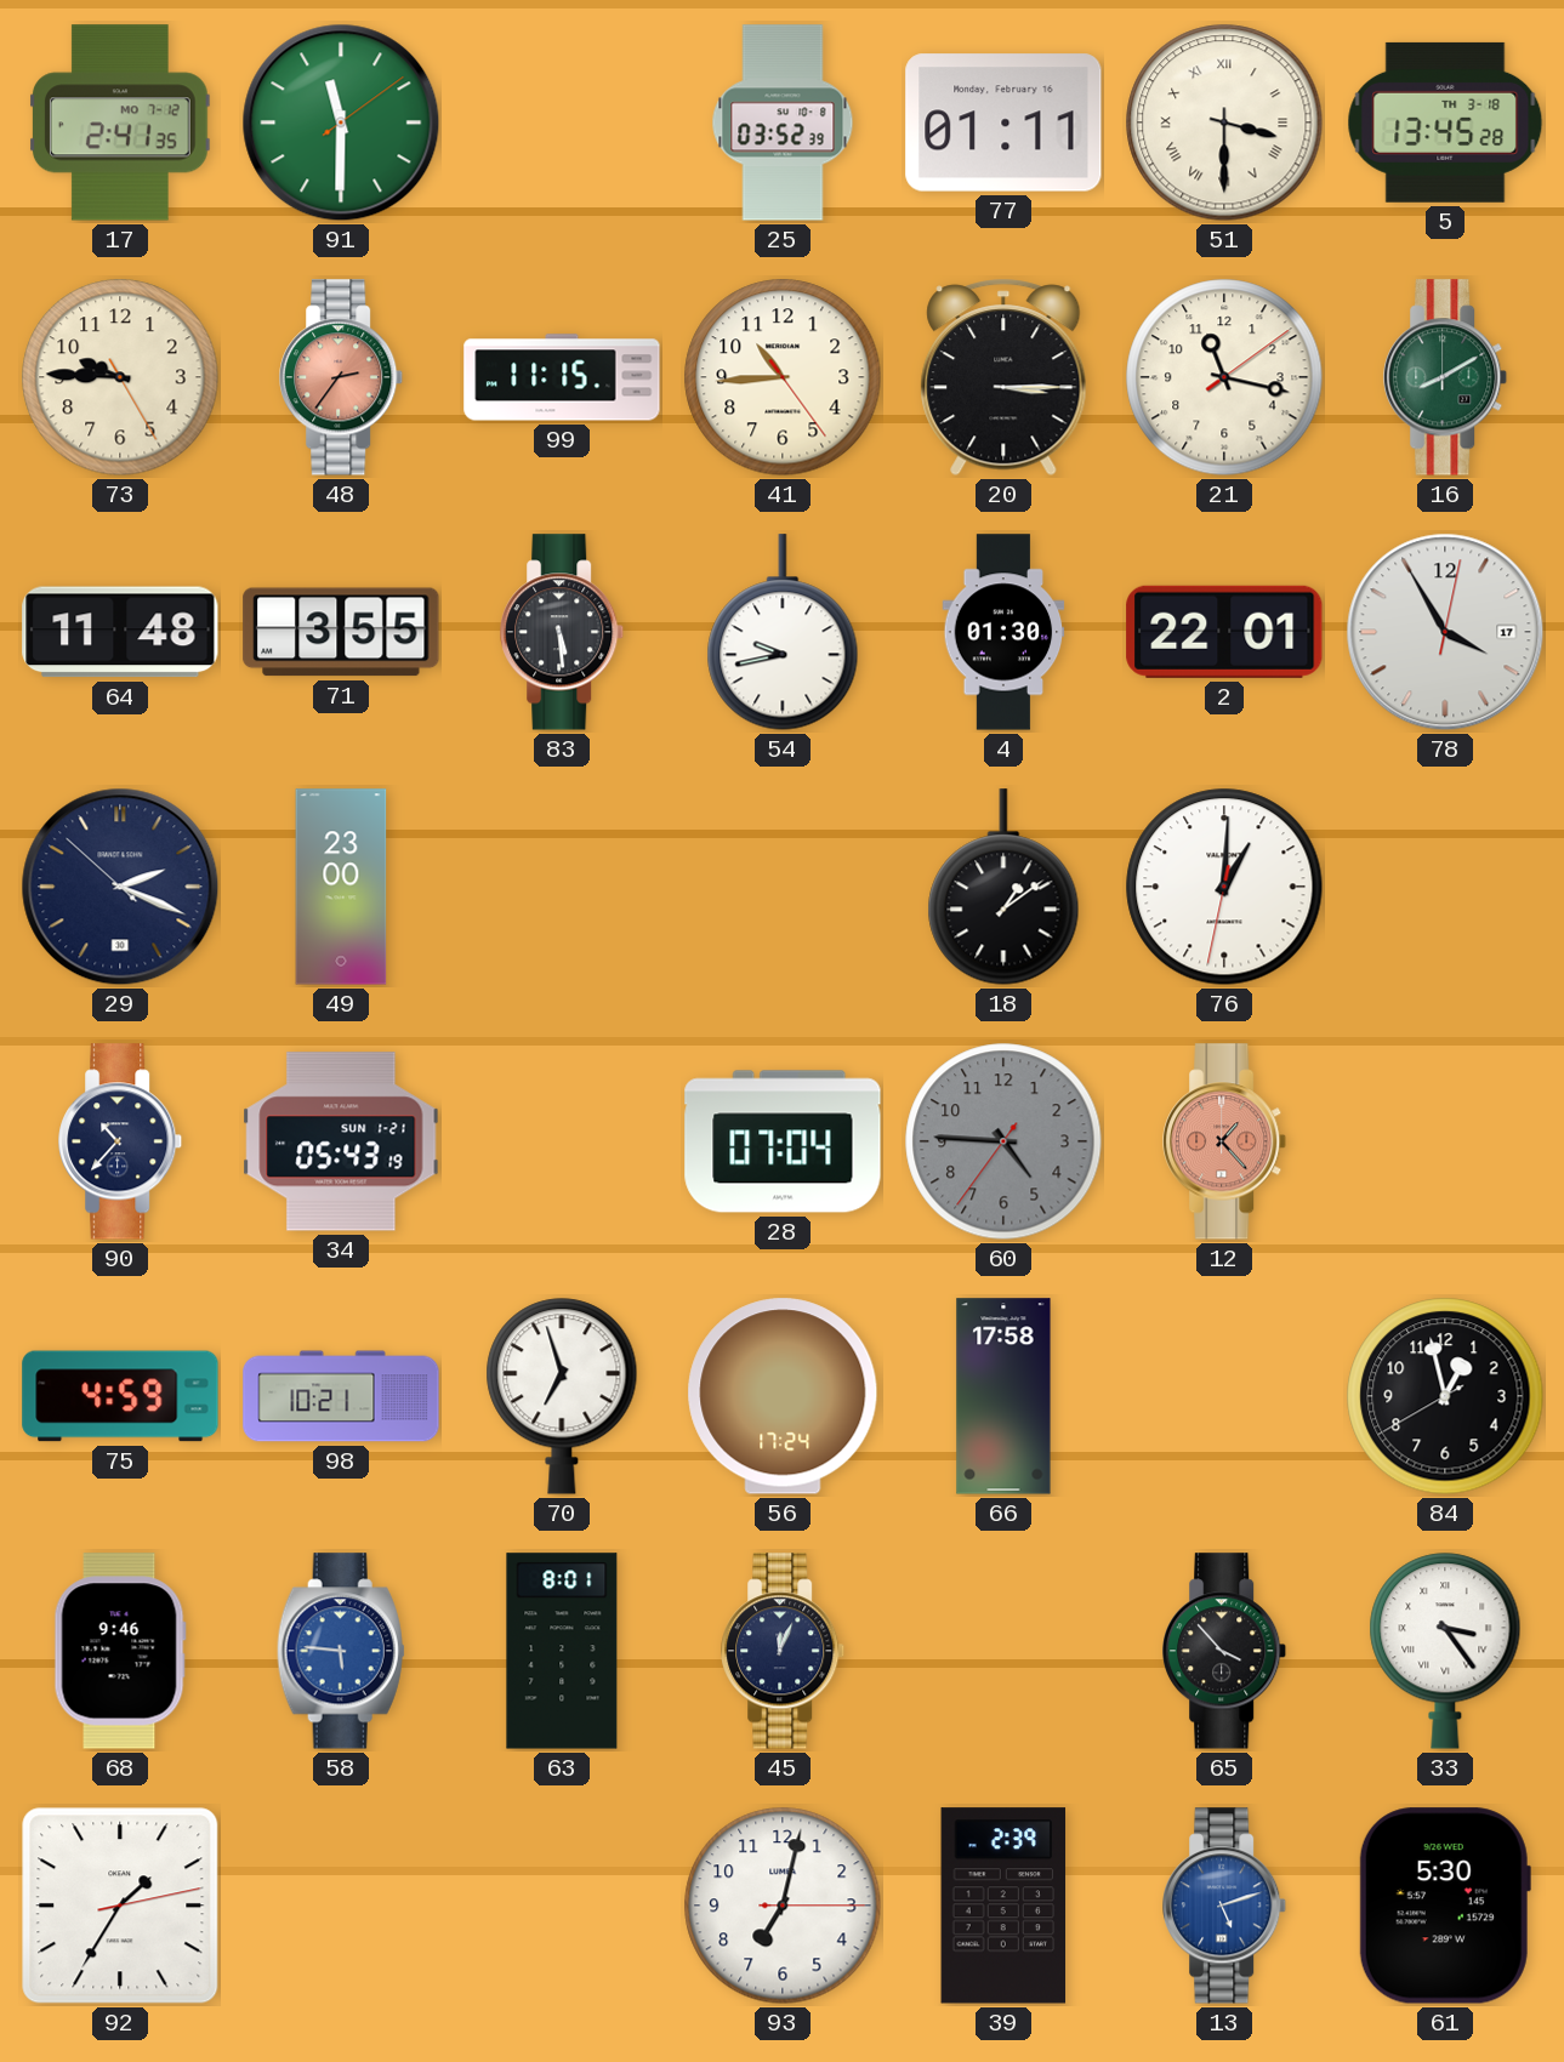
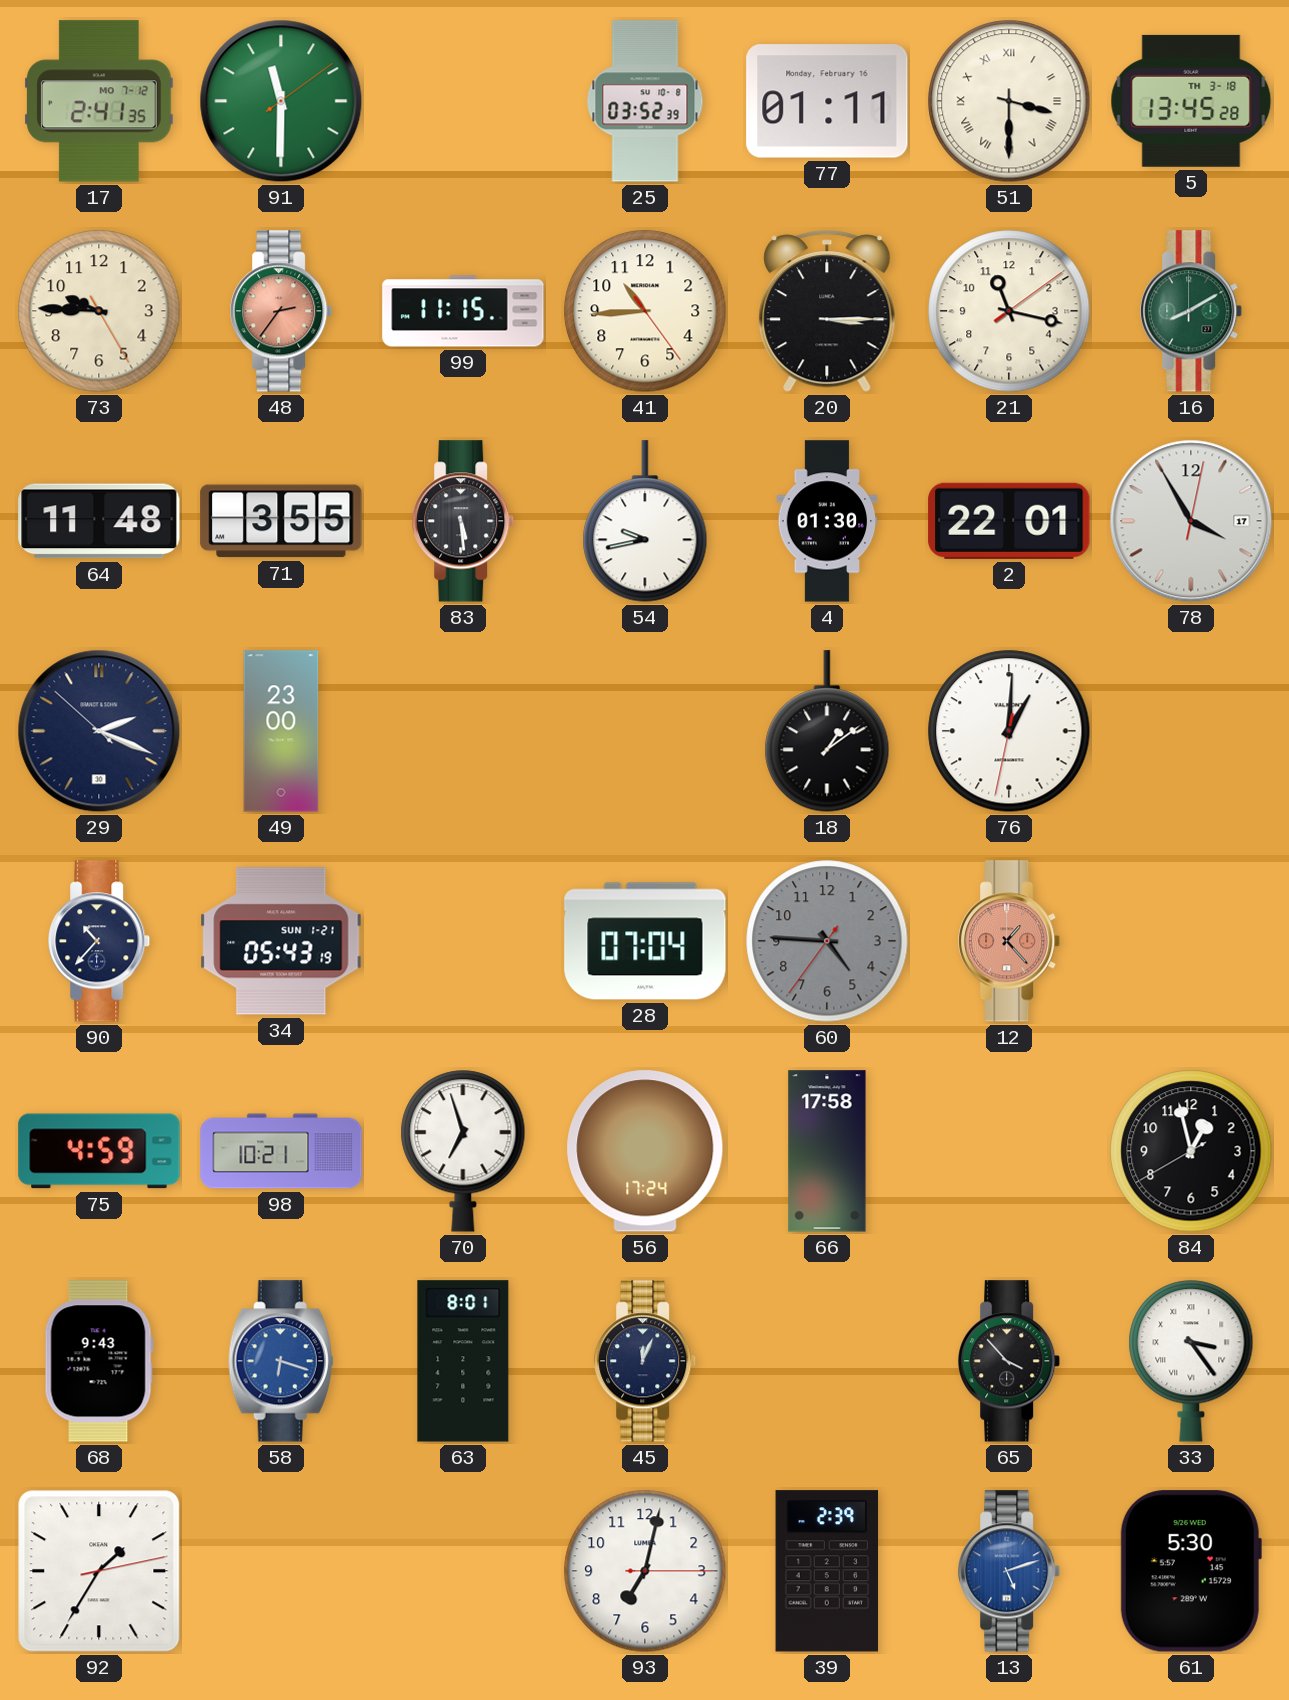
68: 9:46 -> 9:43 (99, 1361)
58: 5:46 -> 6:18 (281, 1361)
